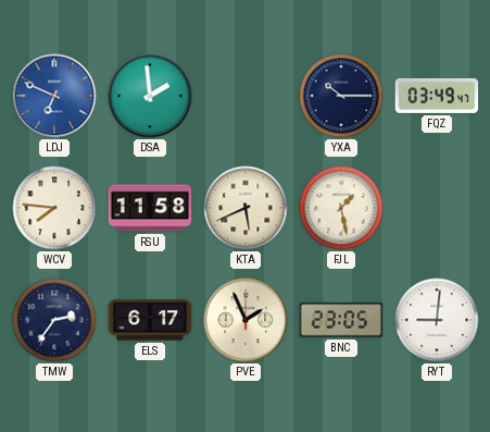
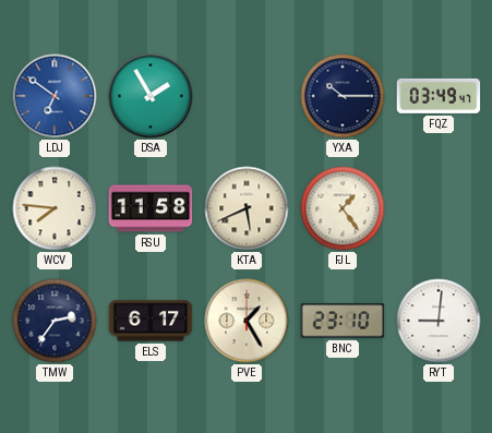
LDJ: 6:49 -> 6:51 (55, 96)
DSA: 1:59 -> 1:55 (151, 96)
FJL: 1:28 -> 1:24 (343, 208)
PVE: 1:56 -> 1:25 (247, 321)
BNC: 23:05 -> 23:10 (343, 321)
